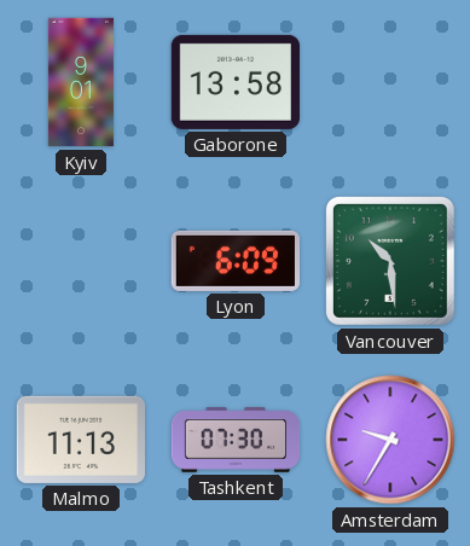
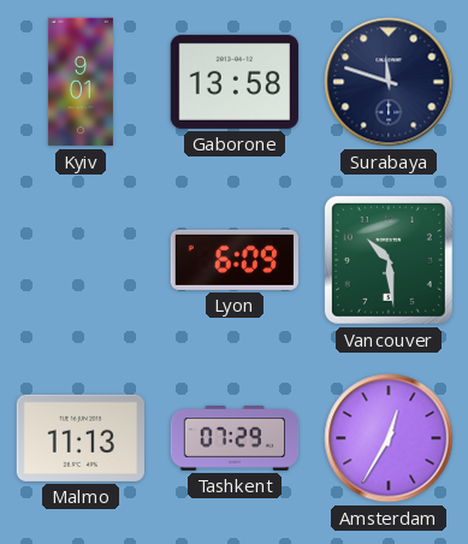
Surabaya: none -> 11:48 (389, 82)
Tashkent: 07:30 -> 07:29 (235, 438)
Amsterdam: 9:35 -> 12:35 (389, 438)
